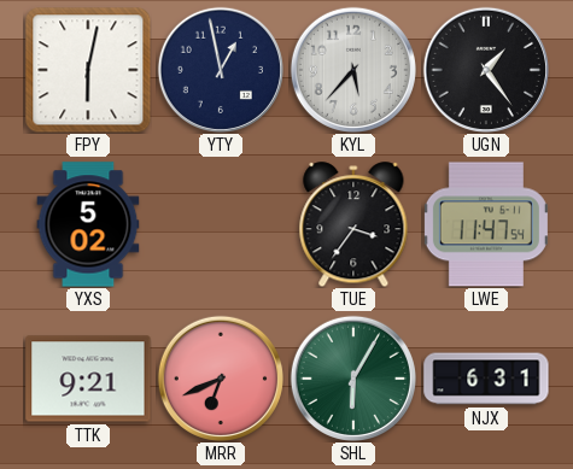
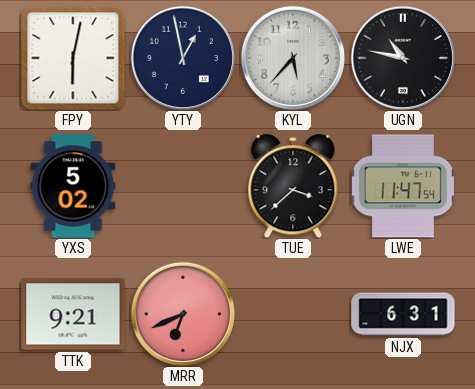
UGN: 1:24 -> 10:47 (403, 58)
TUE: 3:36 -> 3:38 (293, 186)
SHL: 6:05 -> none (353, 379)
